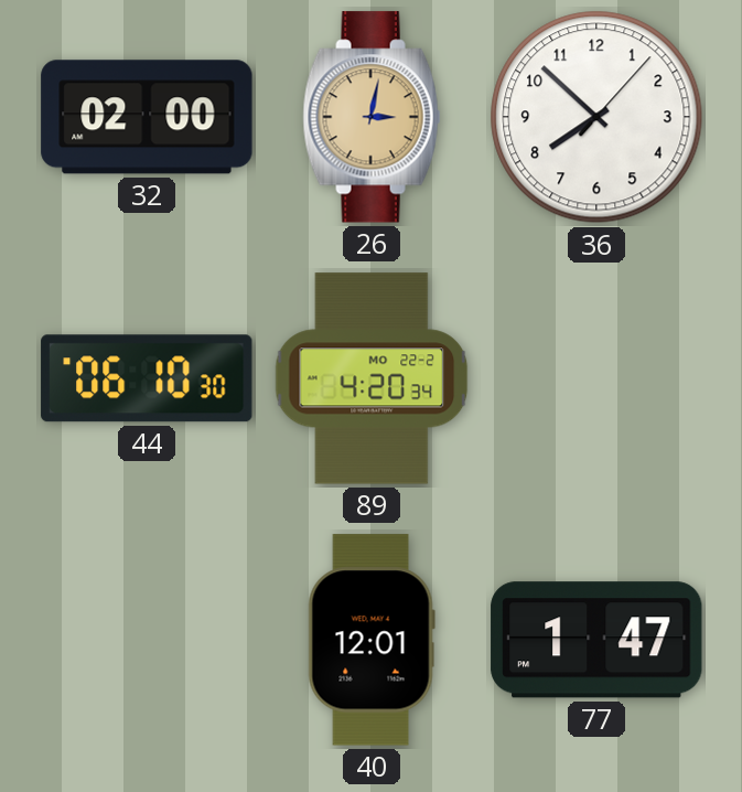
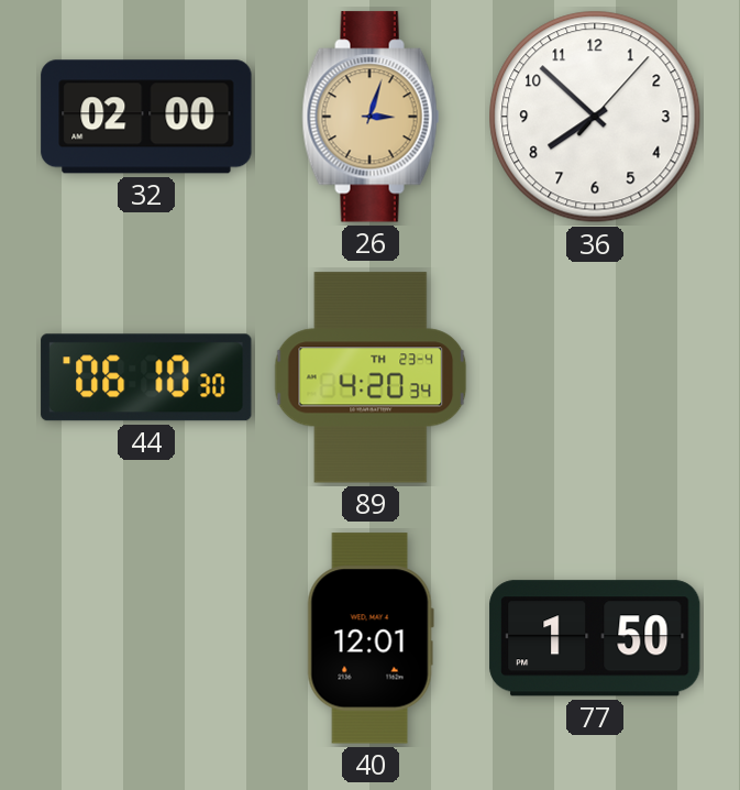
26: 3:02 -> 3:03 (371, 117)
89 date: MO 22-2 -> TH 23-4 (371, 377)
77: 1:47 -> 1:50 (595, 638)
